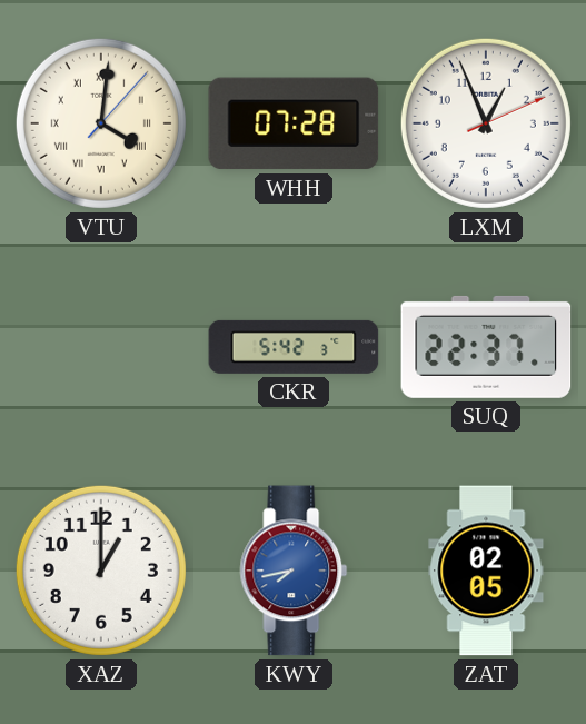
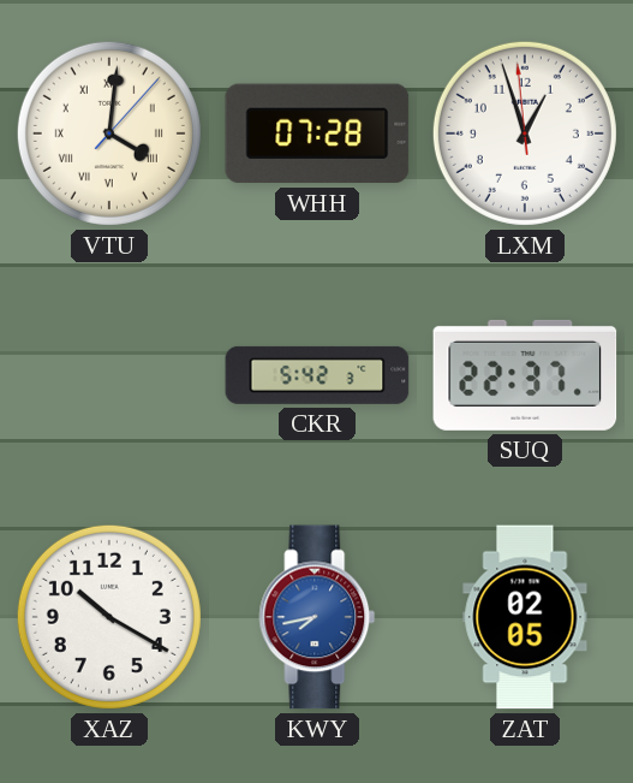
LXM: 12:56:11 -> 12:56:59 (525, 134)
XAZ: 1:00 -> 10:20 (109, 617)
